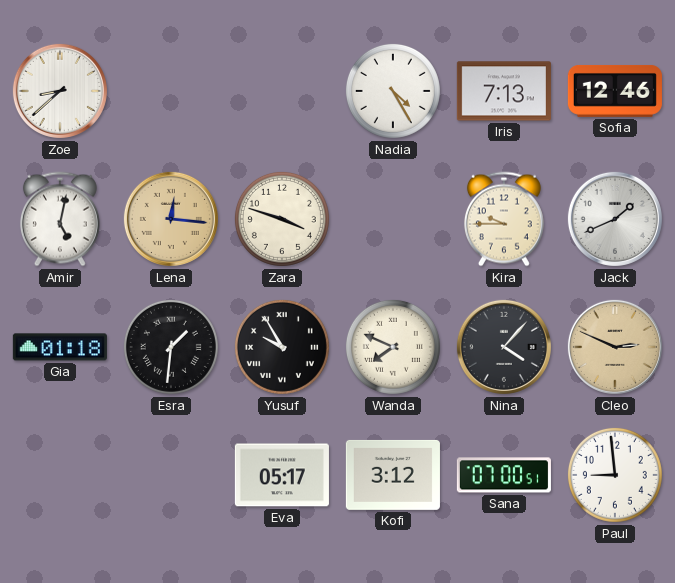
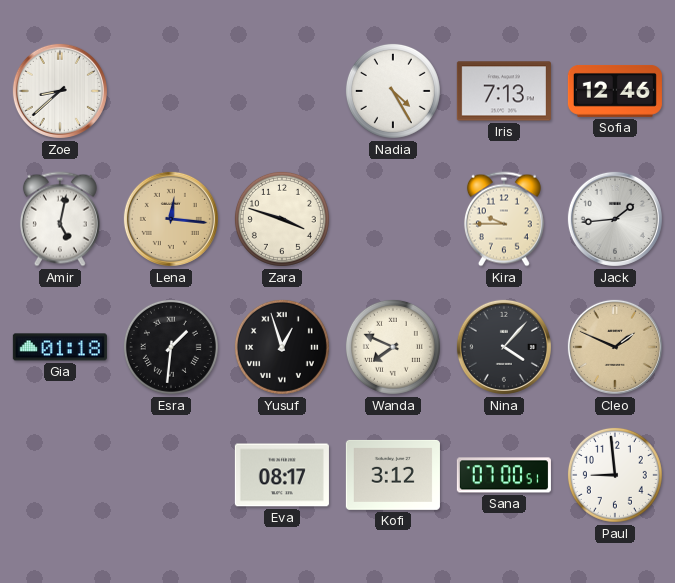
Jack: 1:41 -> 1:44 (615, 219)
Yusuf: 9:55 -> 12:57 (282, 347)
Cleo: 2:49 -> 1:49 (615, 347)
Eva: 05:17 -> 08:17 (282, 475)
